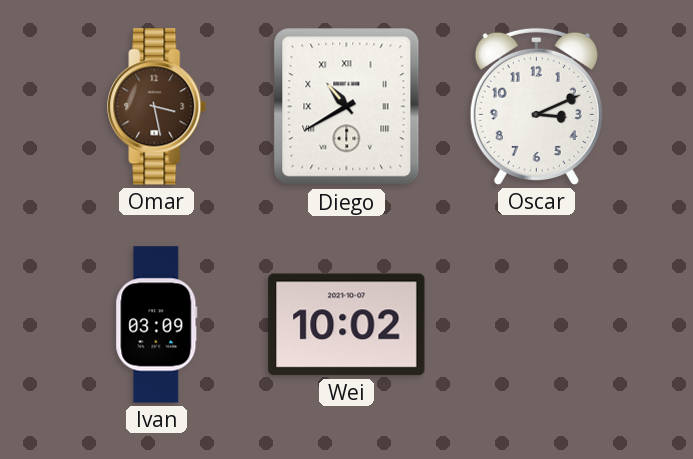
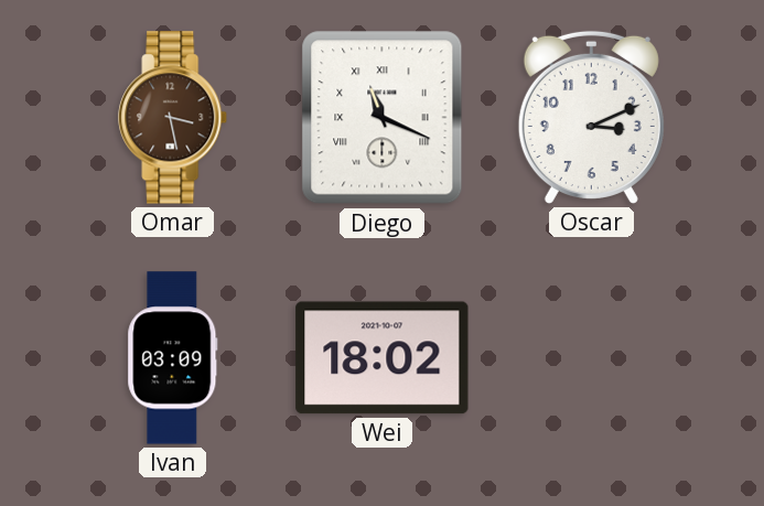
Diego: 10:40 -> 11:19 (383, 118)
Wei: 10:02 -> 18:02 (383, 358)
